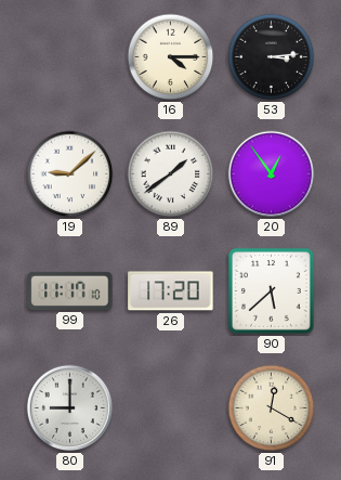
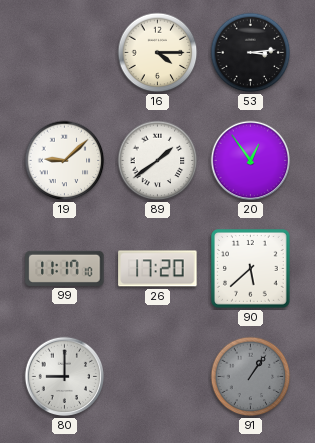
91: 12:20 -> 1:06 (251, 377)
91 dial: cream -> grey (251, 377)
